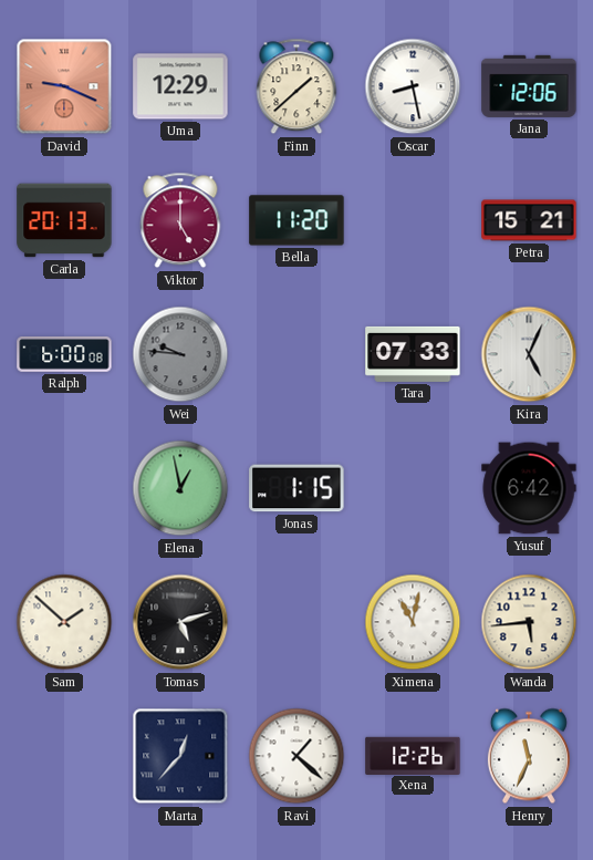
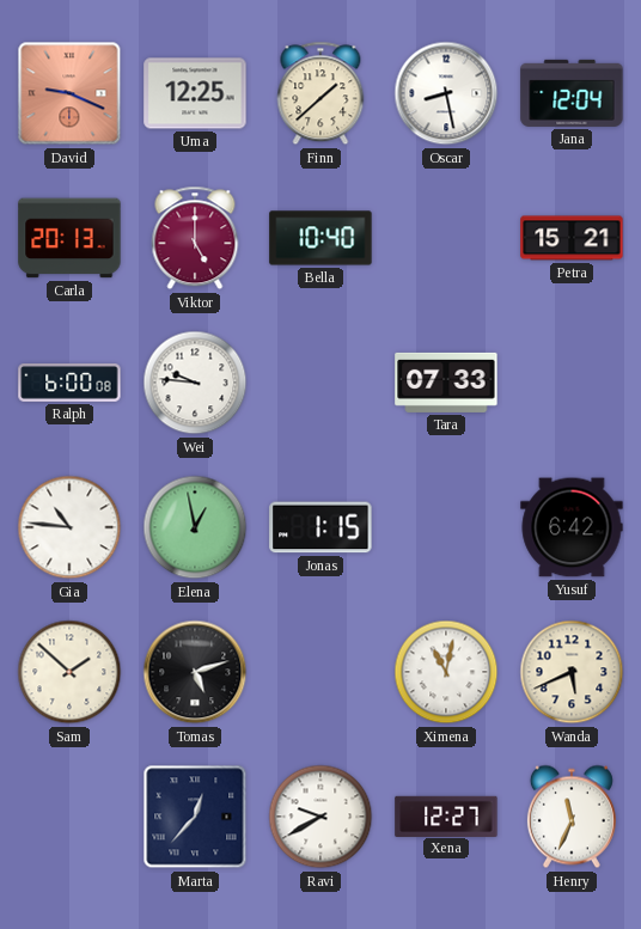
Uma: 12:29 -> 12:25 (195, 93)
Jana: 12:06 -> 12:04 (572, 93)
Bella: 11:20 -> 10:40 (320, 238)
Wei dial: grey -> white (195, 383)
Kira: 5:04 -> none (529, 354)
Gia: none -> 10:46 (69, 527)
Wanda: 5:44 -> 5:41 (572, 672)
Ravi: 1:22 -> 9:40 (320, 817)
Xena: 12:26 -> 12:27 (446, 815)
